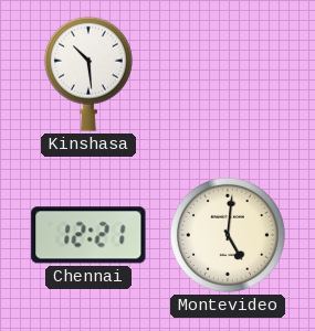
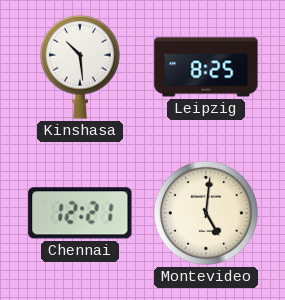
Leipzig: none -> 8:25 (206, 67)
